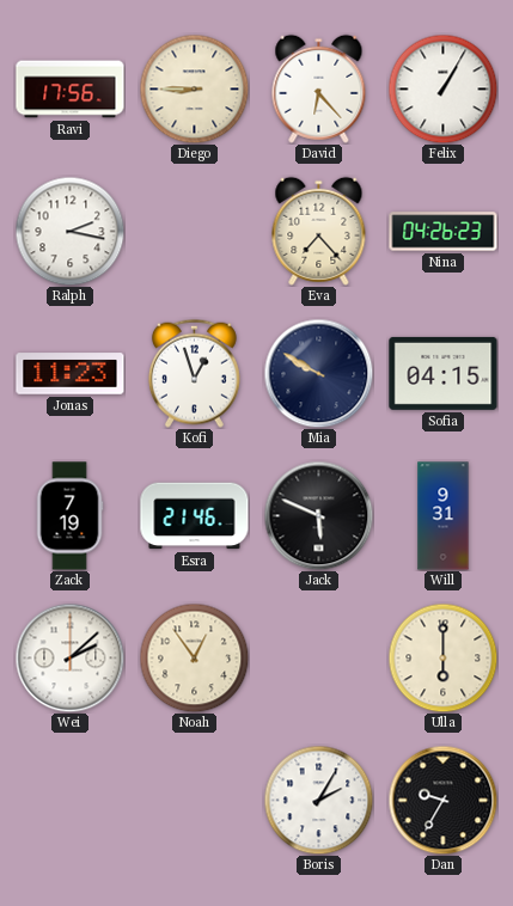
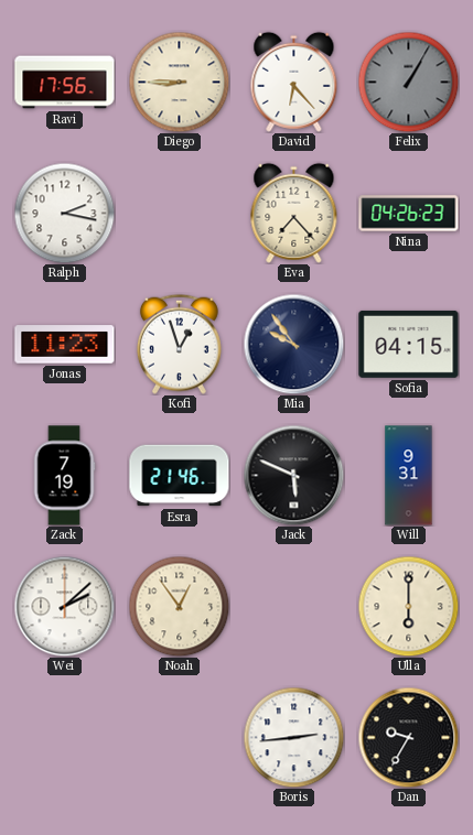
Felix dial: white -> grey (408, 82)
Mia: 9:50 -> 9:54 (293, 344)
Boris: 2:05 -> 2:44 (293, 737)
